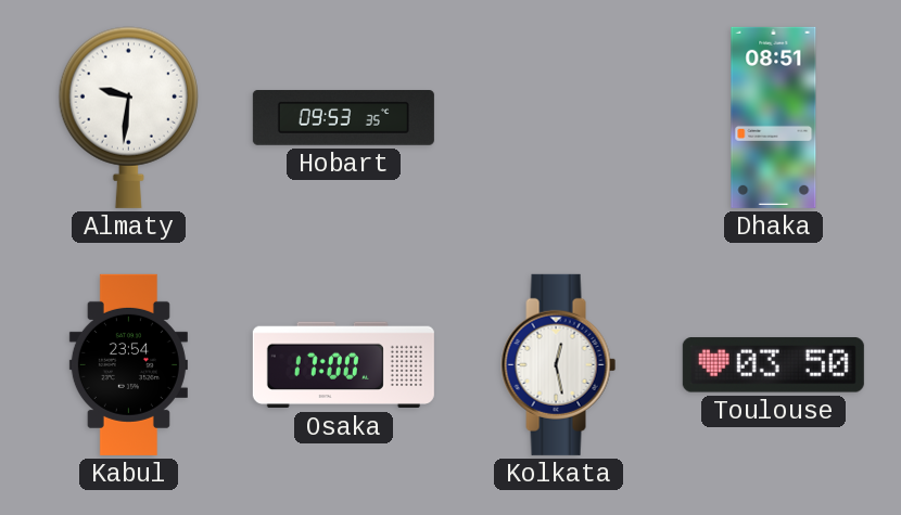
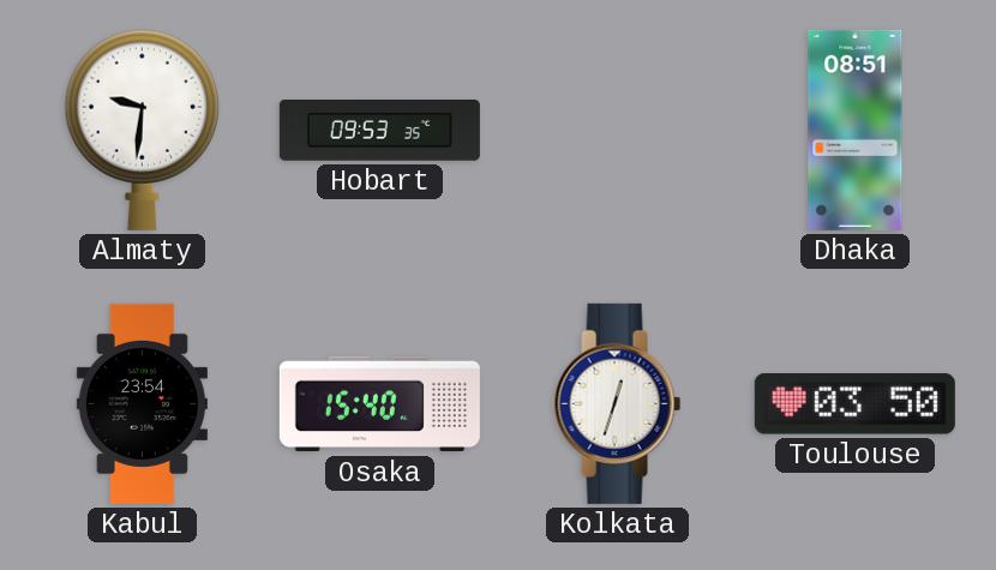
Osaka: 17:00 -> 15:40 (379, 404)
Kolkata: 12:28 -> 12:33 (618, 403)
